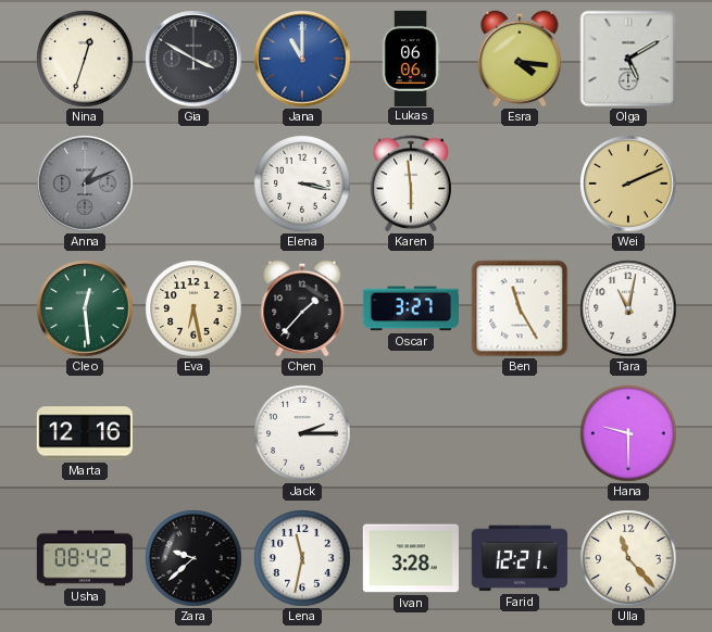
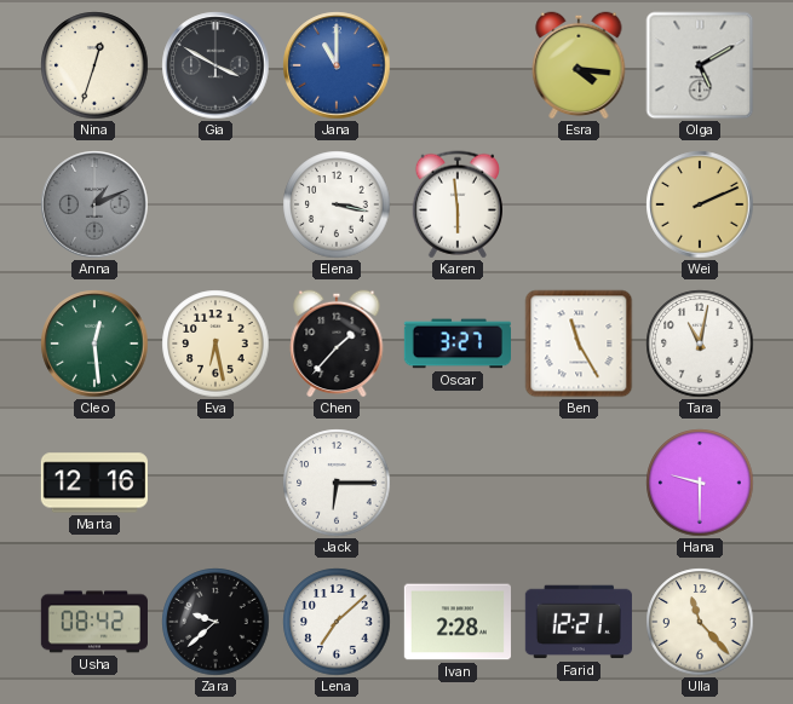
Lukas: 06:06 -> none (411, 58)
Jack: 2:15 -> 6:15 (337, 483)
Lena: 11:32 -> 7:08 (337, 622)
Ivan: 3:28 -> 2:28 (458, 622)
